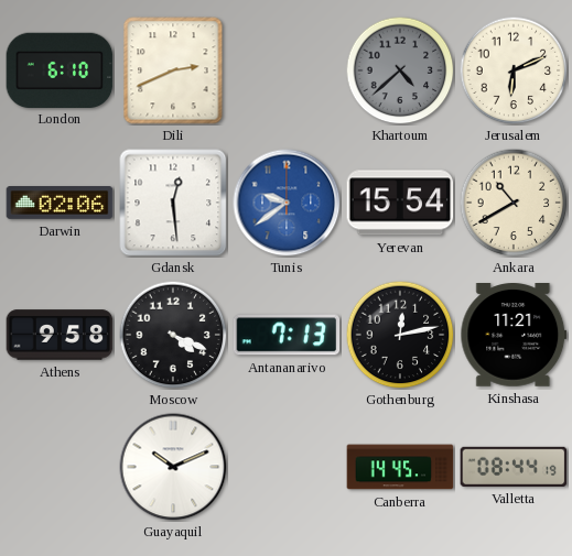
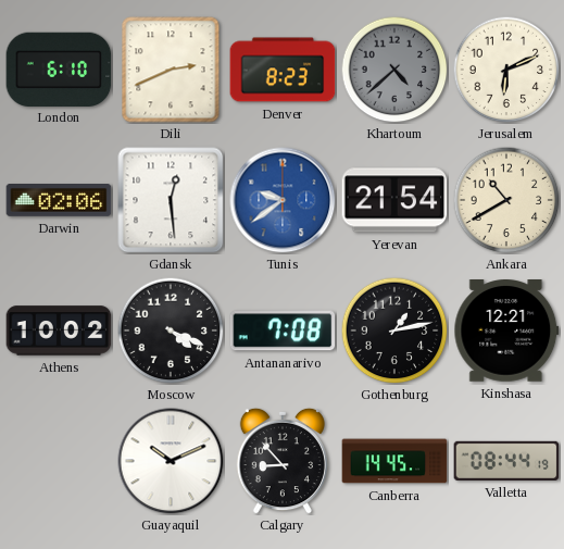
Denver: none -> 8:23 (283, 70)
Yerevan: 15:54 -> 21:54 (394, 200)
Athens: 9:58 -> 10:02 (59, 330)
Antananarivo: 7:13 -> 7:08 (283, 330)
Gothenburg: 12:13 -> 1:13 (394, 330)
Kinshasa: 11:21 -> 12:21 (506, 332)
Calgary: none -> 8:53 (283, 461)
